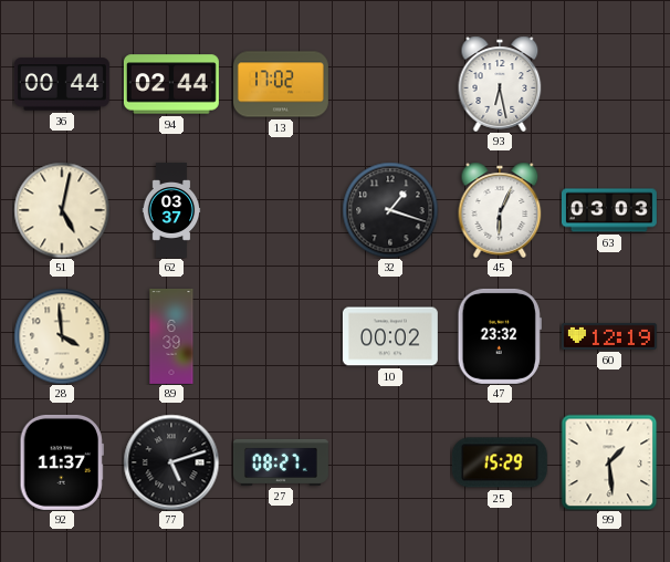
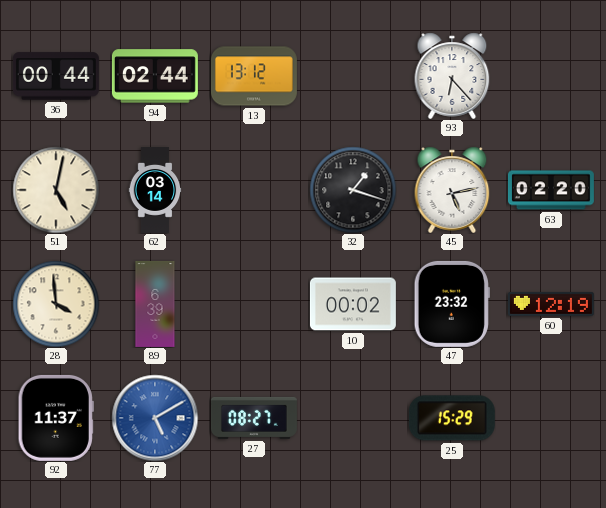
13: 17:02 -> 13:12 (254, 76)
93: 6:28 -> 6:23 (452, 76)
62: 03:37 -> 03:14 (155, 191)
45: 6:04 -> 5:13 (452, 190)
63: 03:03 -> 02:20 (551, 190)
77: 5:12 -> 5:10 (155, 418)
77 dial: black -> blue (155, 418)
99: 1:29 -> none (609, 462)
